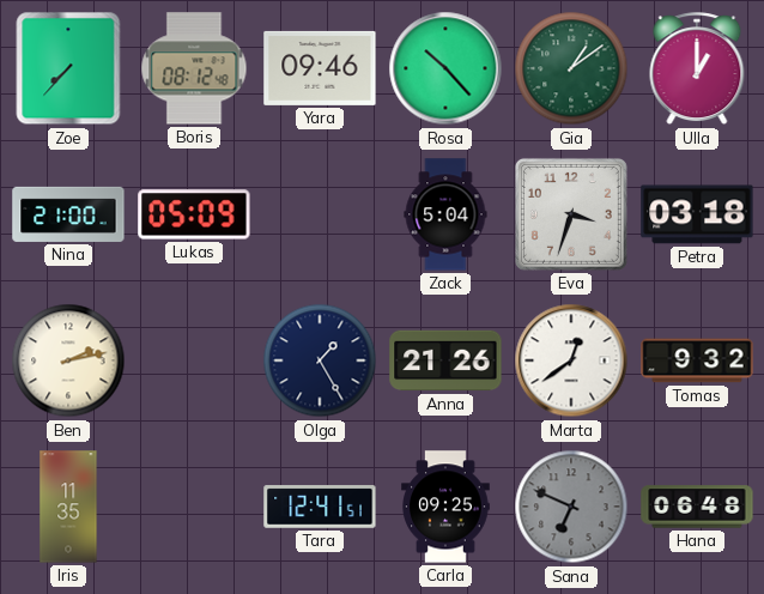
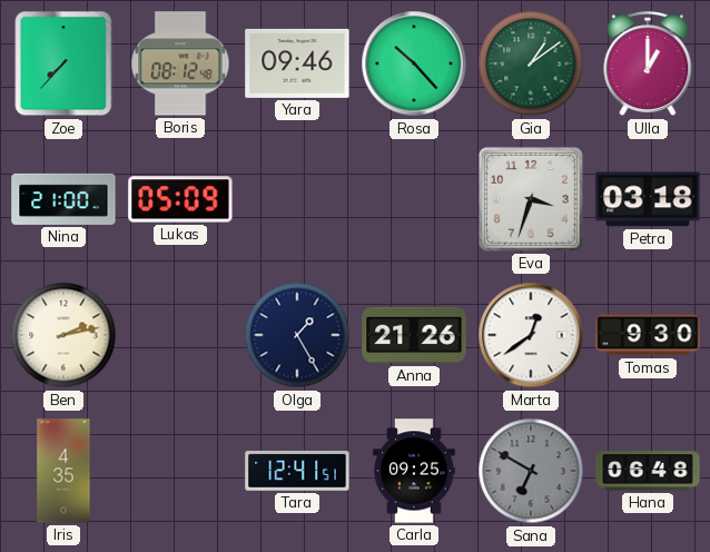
Zack: 5:04 -> none (445, 214)
Tomas: 9:32 -> 9:30 (648, 335)
Iris: 11:35 -> 4:35 (63, 471)
Sana: 6:49 -> 6:50 (531, 471)
